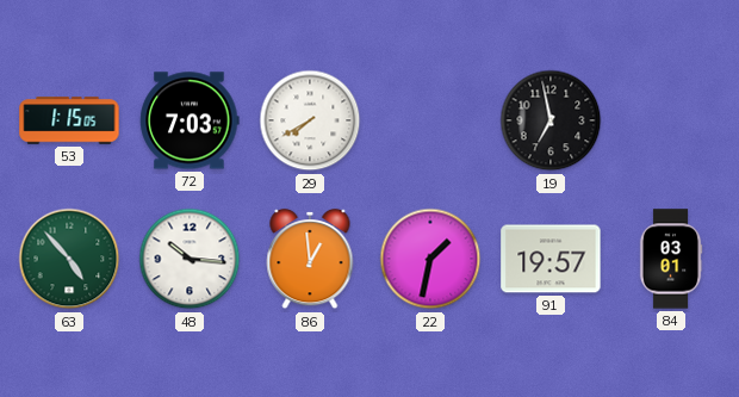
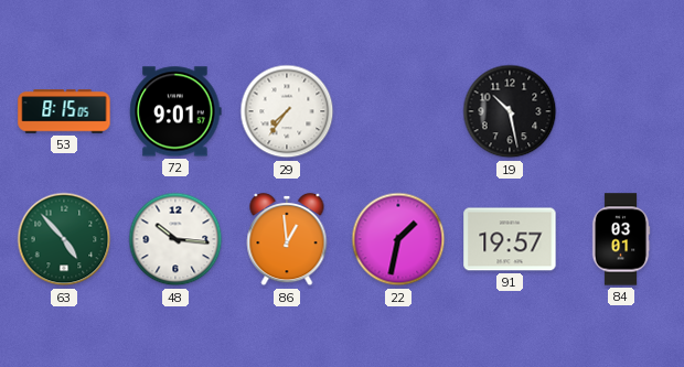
53: 1:15 -> 8:15 (64, 111)
72: 7:03 -> 9:01 (175, 111)
29: 7:40 -> 7:36 (287, 111)
19: 6:58 -> 10:28 (510, 111)
